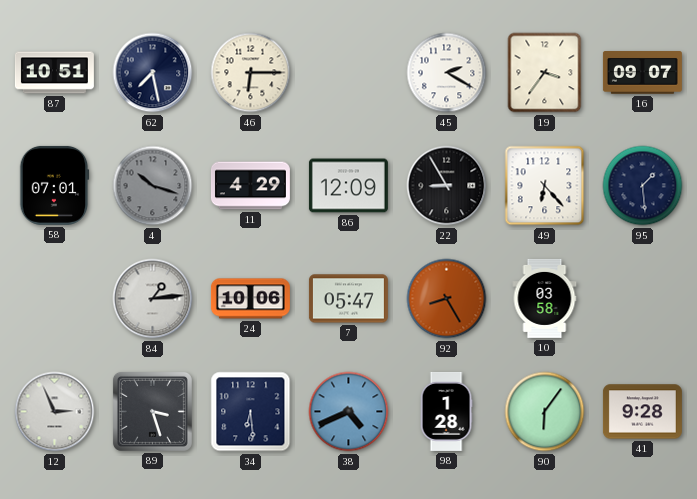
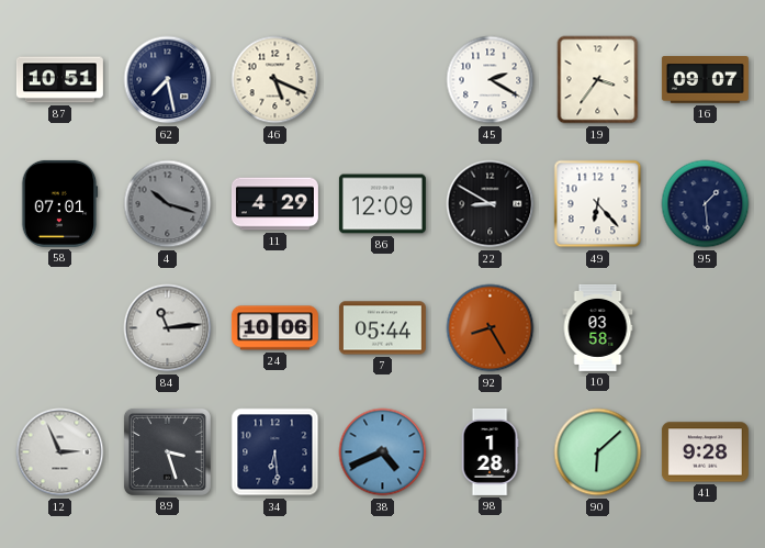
46: 6:15 -> 5:19 (275, 80)
22: 8:55 -> 8:50 (491, 204)
84: 1:14 -> 11:14 (168, 328)
7: 05:47 -> 05:44 (382, 328)
90: 6:06 -> 6:08 (598, 452)
